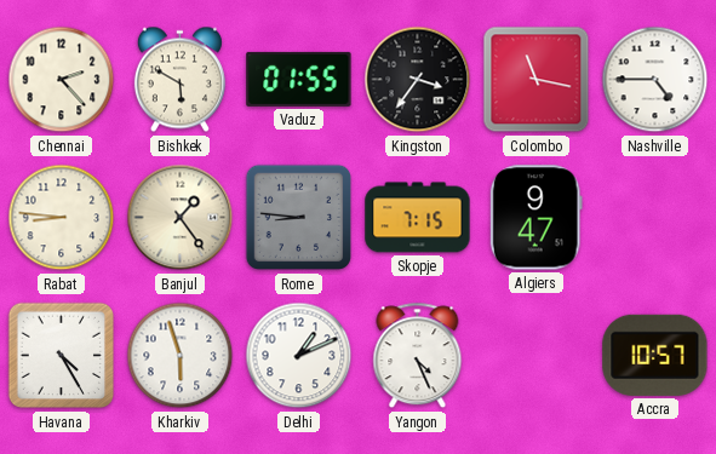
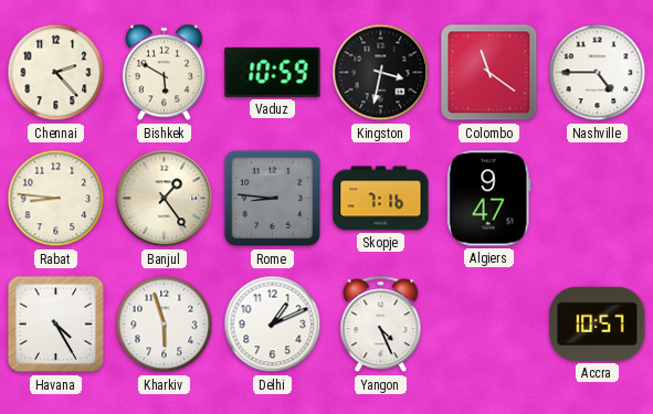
Vaduz: 01:55 -> 10:59 (273, 72)
Kingston: 3:36 -> 3:32 (381, 73)
Colombo: 11:17 -> 11:21 (489, 73)
Skopje: 7:15 -> 7:16 (381, 199)
